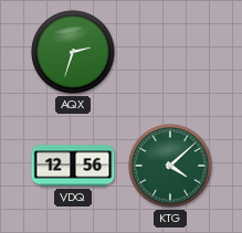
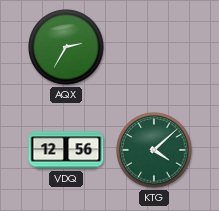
AQX: 2:33 -> 2:35 (66, 47)
